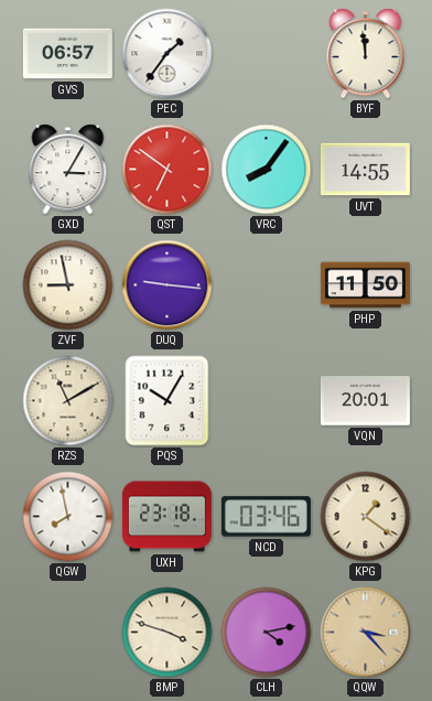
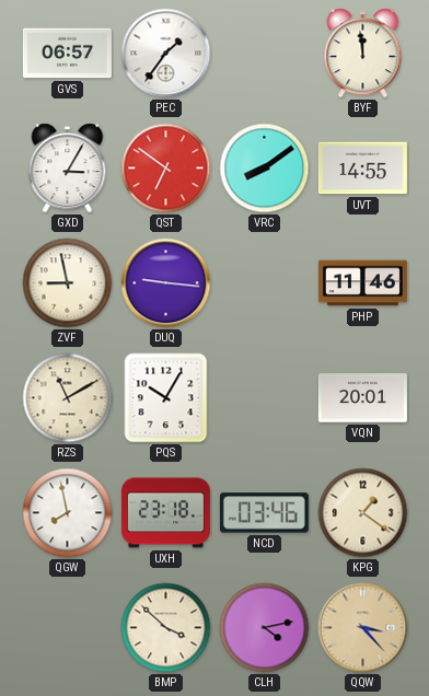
VRC: 8:06 -> 8:09 (265, 169)
PHP: 11:50 -> 11:46 (362, 283)
BMP: 3:48 -> 3:52 (166, 628)
